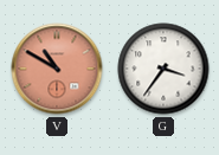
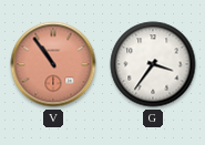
V: 10:50 -> 10:54 (53, 64)
